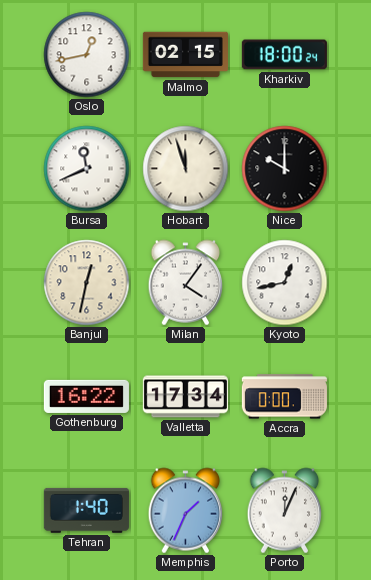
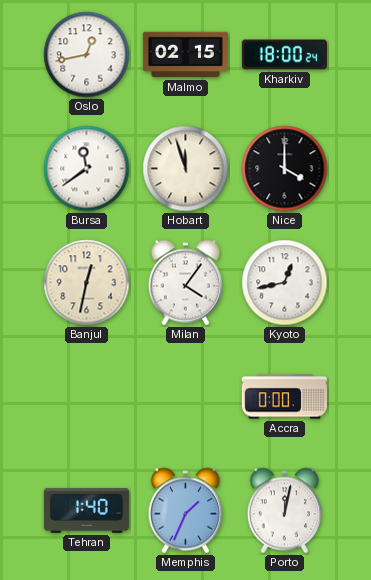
Bursa: 11:41 -> 11:39 (87, 169)
Nice: 10:00 -> 4:00 (285, 169)
Gothenburg: 16:22 -> none (86, 396)
Valletta: 17:34 -> none (185, 397)
Porto: 12:04 -> 12:02 (285, 511)
